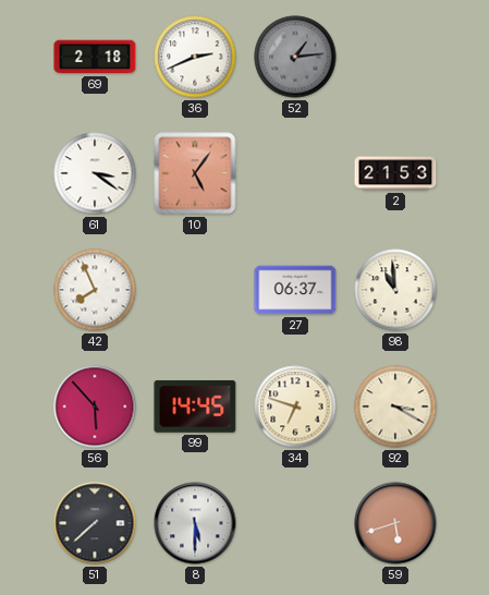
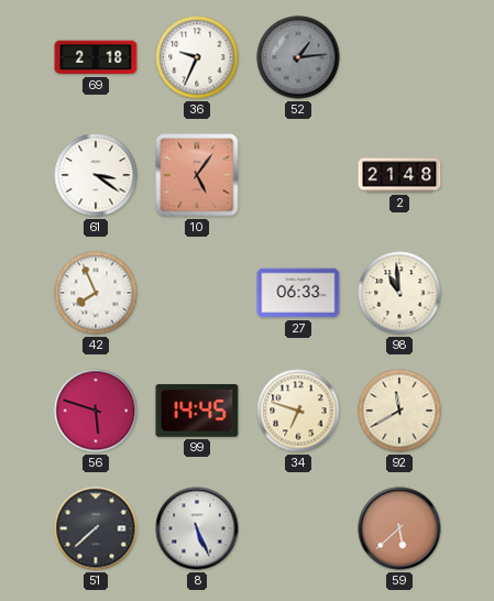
36: 2:41 -> 9:34 (197, 57)
2: 21:53 -> 21:48 (399, 175)
27: 06:37 -> 06:33 (298, 293)
56: 5:53 -> 5:48 (96, 411)
92: 3:20 -> 11:40 (399, 411)
8: 5:30 -> 5:26 (197, 528)
59: 5:42 -> 5:38 (399, 528)
